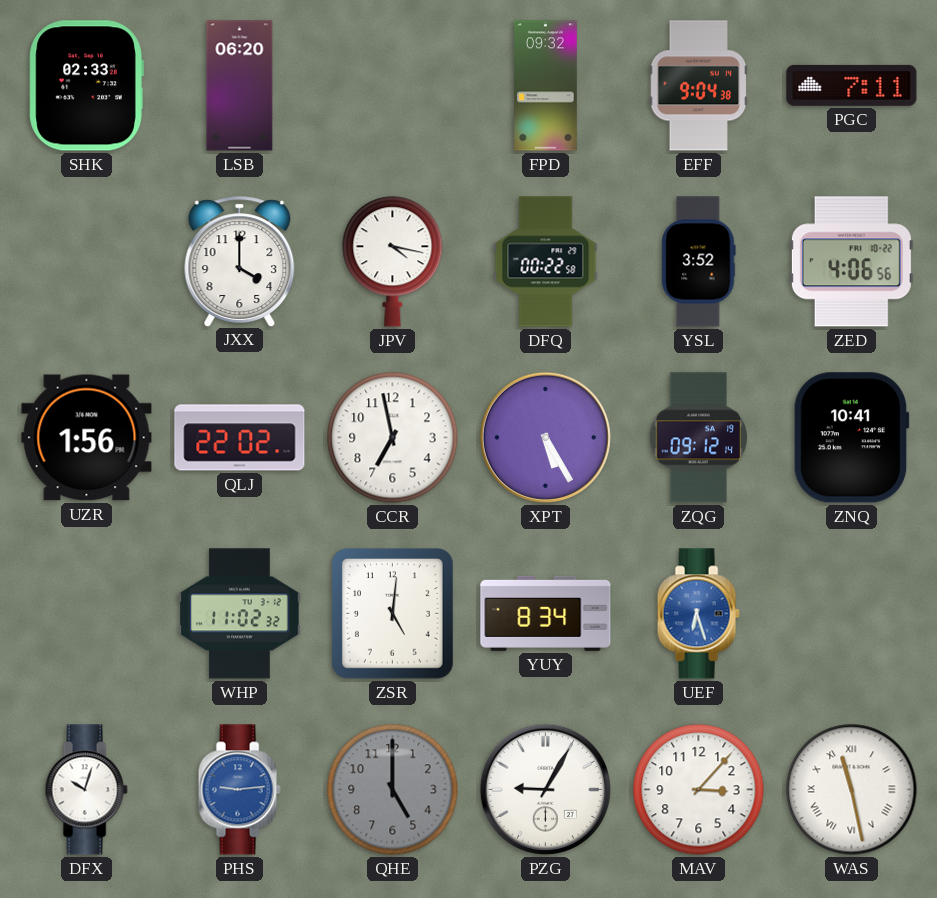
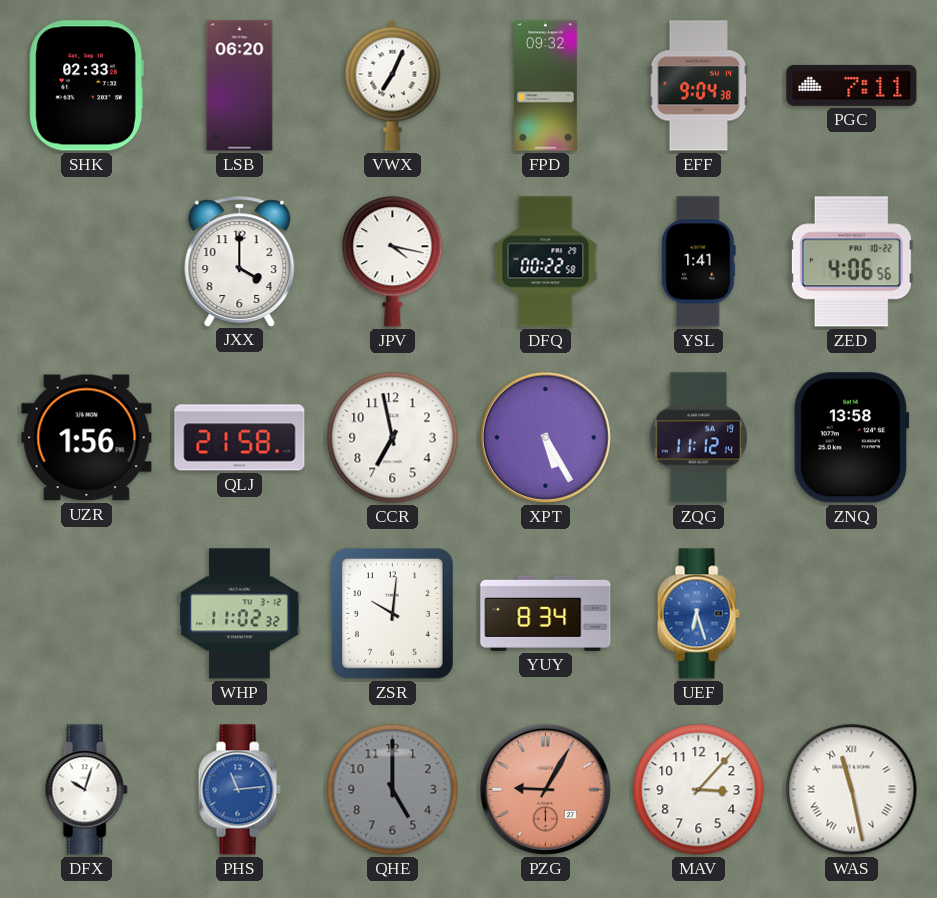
VWX: none -> 7:04 (393, 85)
YSL: 3:52 -> 1:41 (699, 262)
QLJ: 22:02 -> 21:58 (240, 438)
ZQG: 09:12 -> 11:12 (699, 438)
ZNQ: 10:41 -> 13:58 (851, 438)
ZSR: 5:01 -> 10:01 (393, 614)
PHS: 9:14 -> 11:14 (239, 790)
PZG dial: white -> salmon (545, 789)
